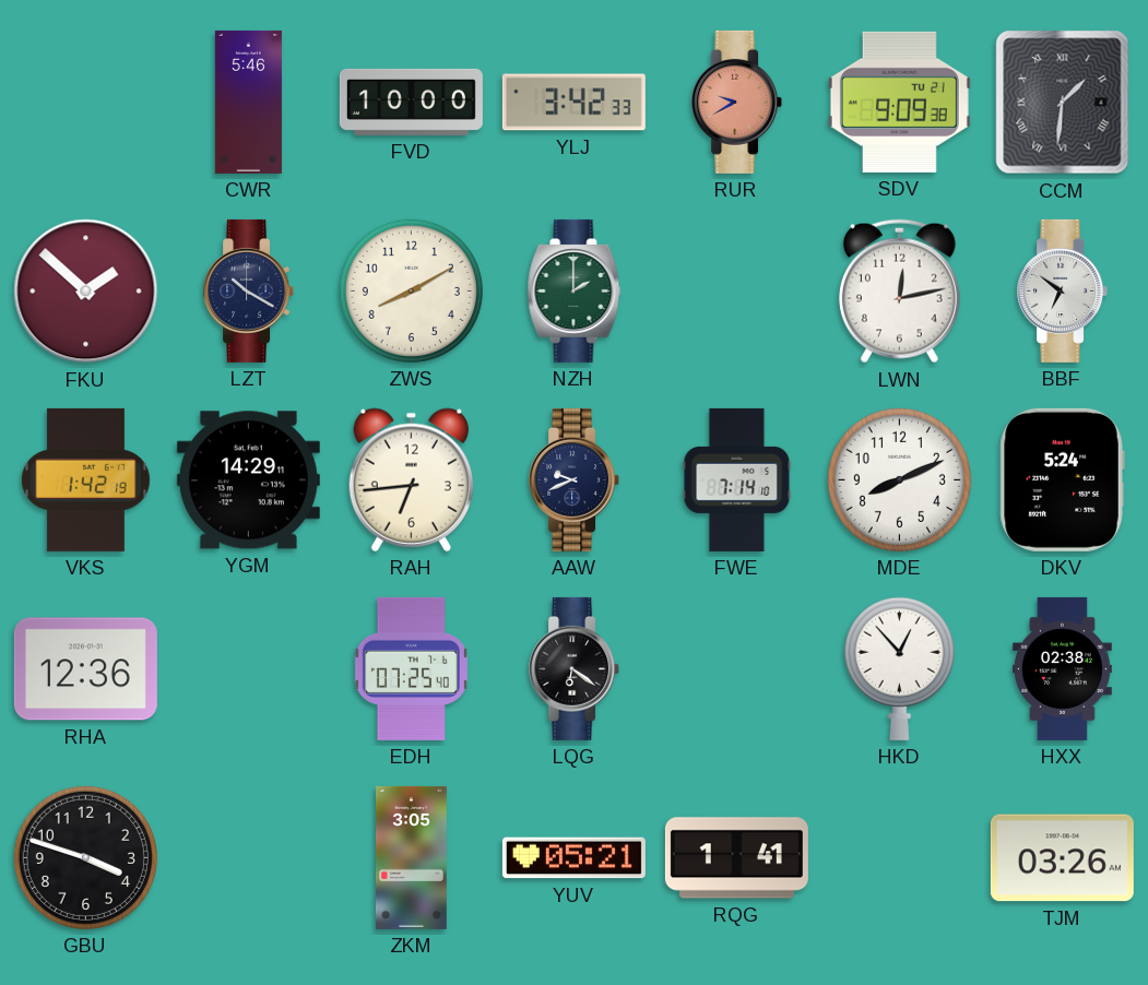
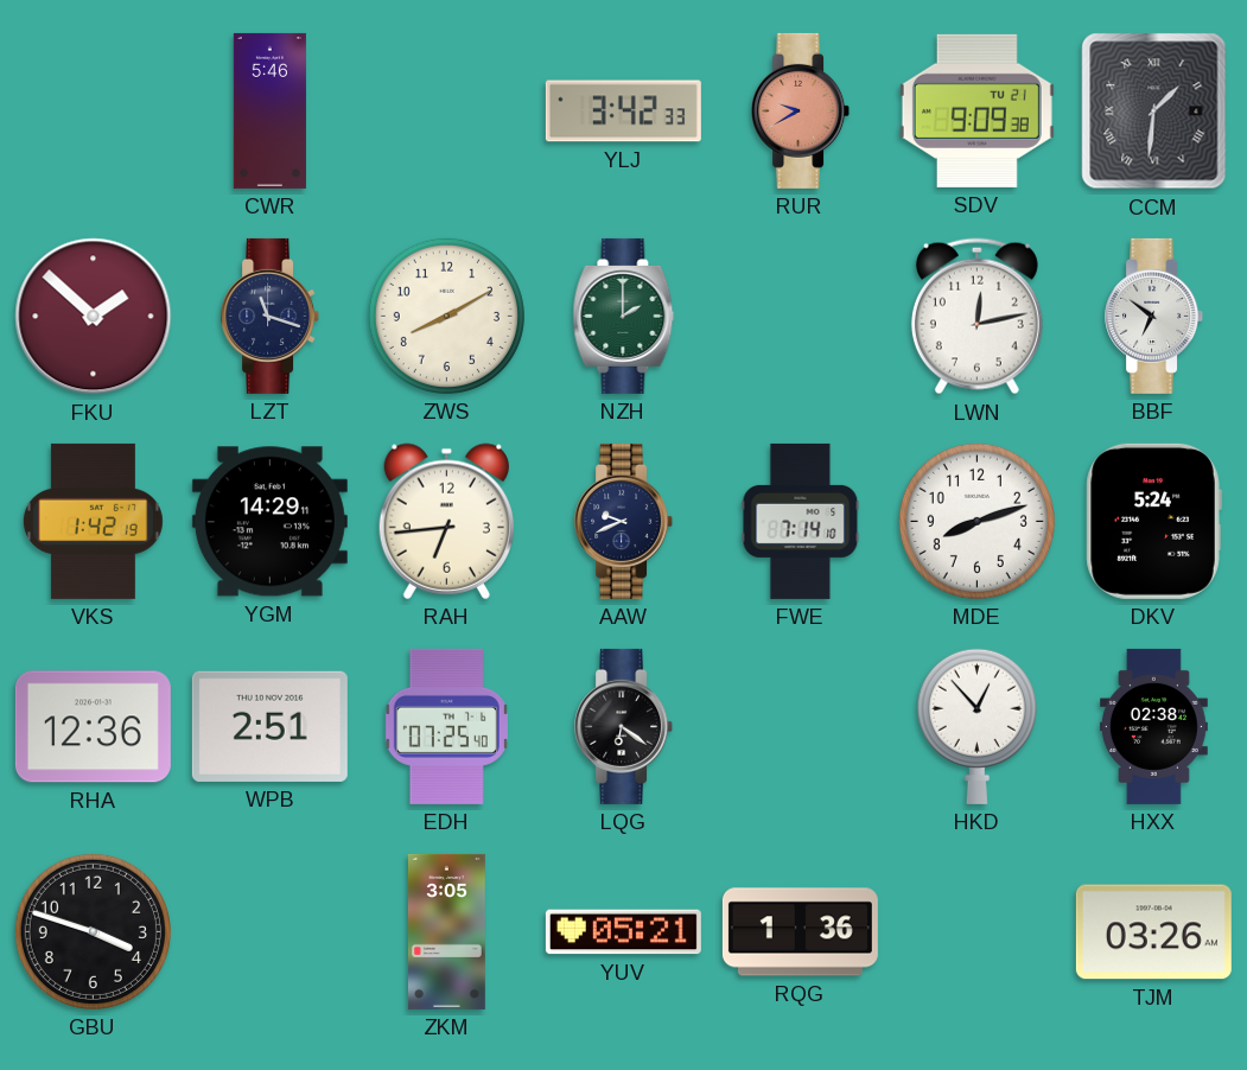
FVD: 10:00 -> none (411, 102)
LZT: 10:20 -> 11:18 (271, 316)
MDE: 8:11 -> 8:12 (976, 521)
WPB: none -> 2:51 (269, 726)
RQG: 1:41 -> 1:36 (800, 932)
